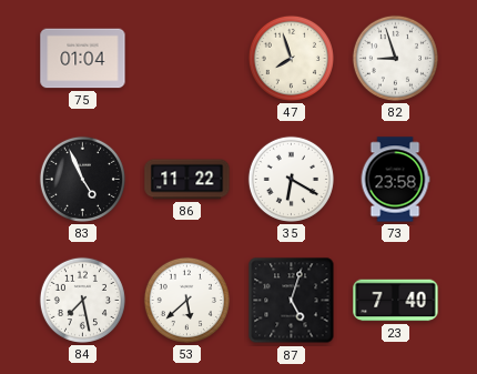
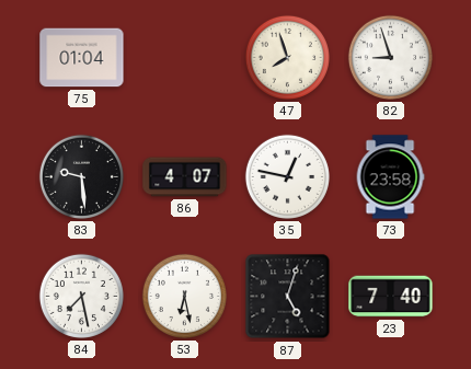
83: 4:56 -> 9:29 (81, 176)
86: 11:22 -> 4:07 (185, 177)
35: 6:20 -> 12:47 (287, 176)
53: 5:38 -> 6:28 (184, 296)
